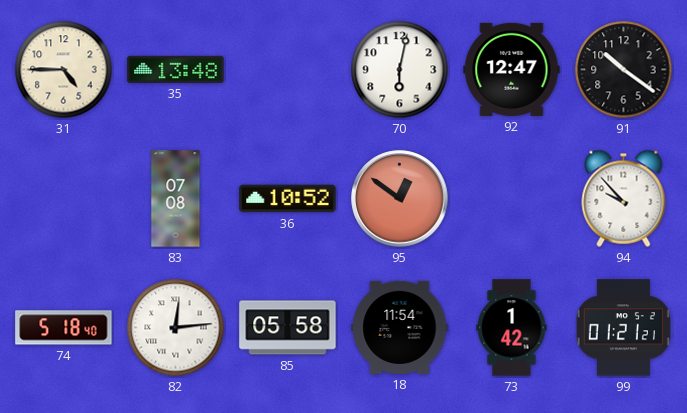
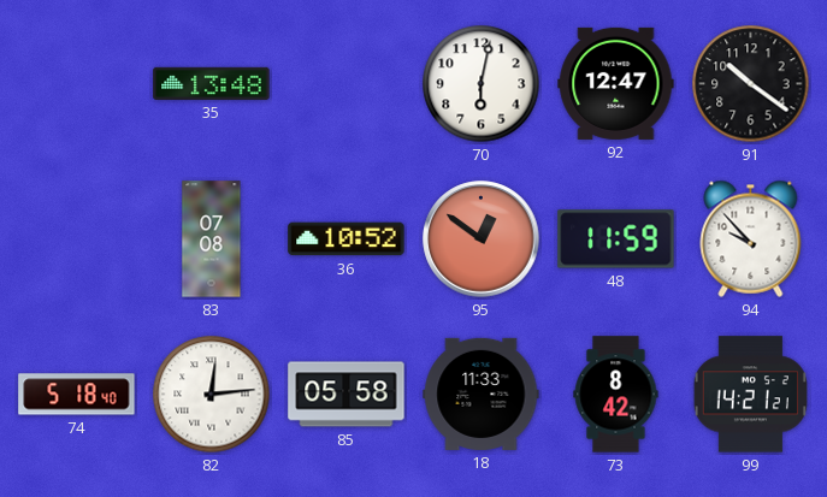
31: 4:45 -> none (64, 70)
48: none -> 11:59 (616, 239)
18: 11:54 -> 11:33 (482, 394)
73: 1:42 -> 8:42 (616, 395)
99: 01:21 -> 14:21 (750, 395)
